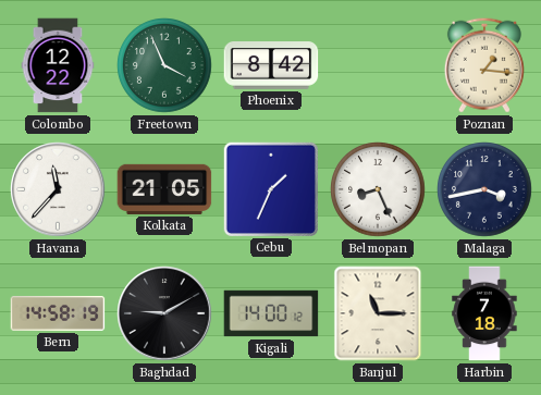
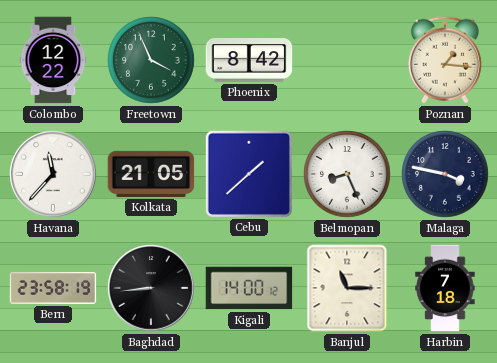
Cebu: 1:34 -> 1:38 (248, 173)
Malaga: 3:43 -> 3:47 (445, 174)
Bern: 14:58 -> 23:58 (53, 288)
Baghdad: 9:10 -> 8:44 (151, 288)
